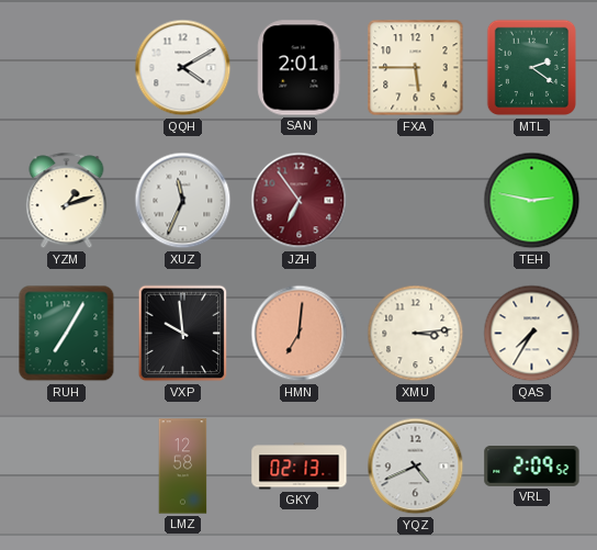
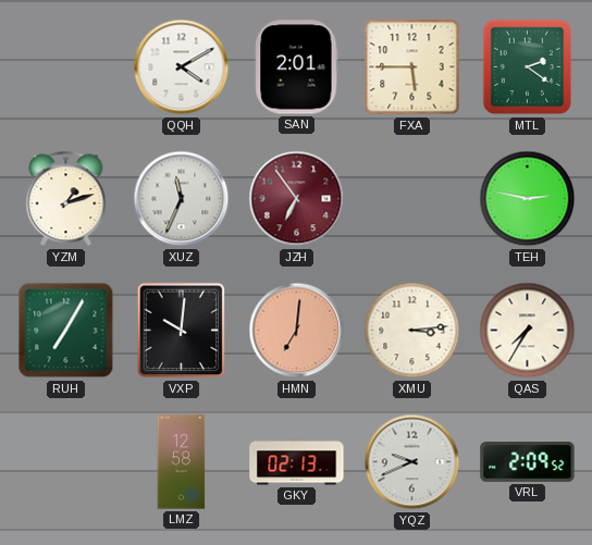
VXP: 9:59 -> 10:01 (182, 331)
YQZ: 4:41 -> 9:41 (412, 462)
